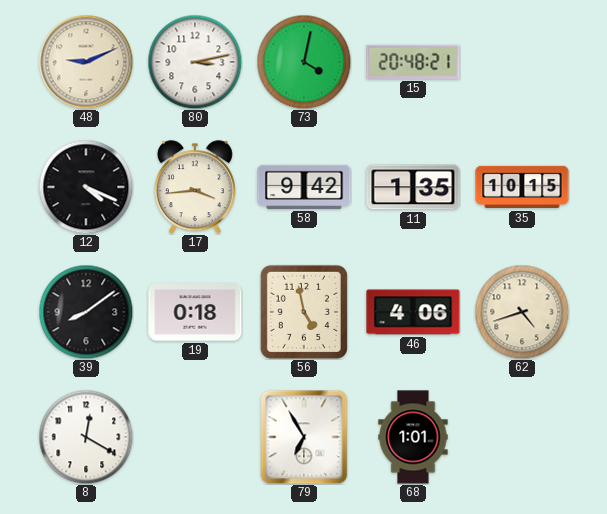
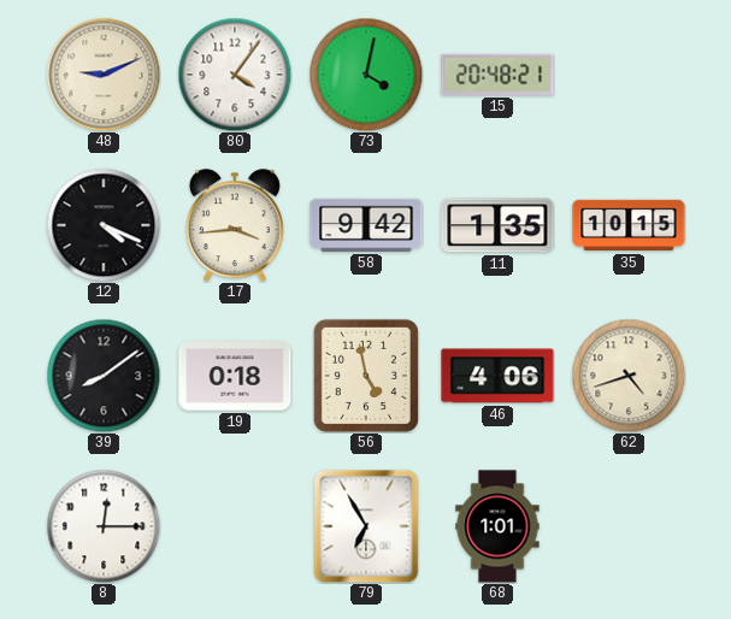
80: 3:13 -> 4:06 (235, 75)
8: 12:20 -> 12:15 (104, 526)
